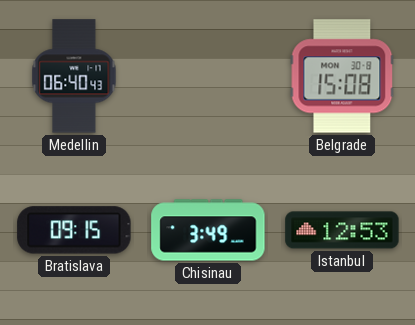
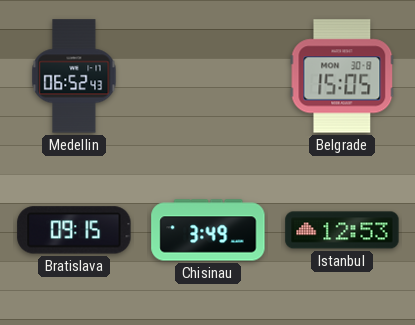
Medellin: 06:40 -> 06:52 (74, 76)
Belgrade: 15:08 -> 15:05 (342, 76)
